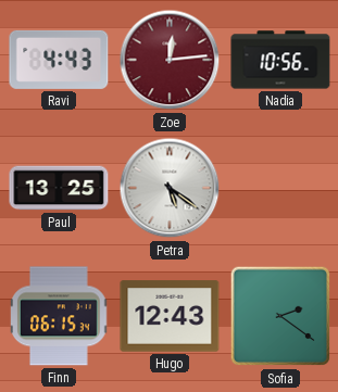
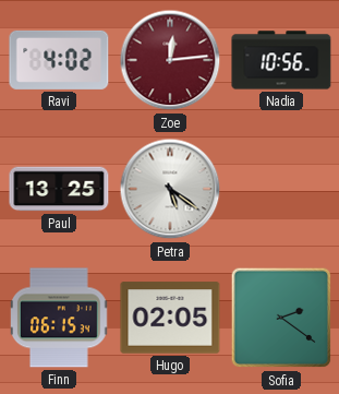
Ravi: 4:43 -> 4:02 (59, 60)
Hugo: 12:43 -> 02:05 (170, 318)
